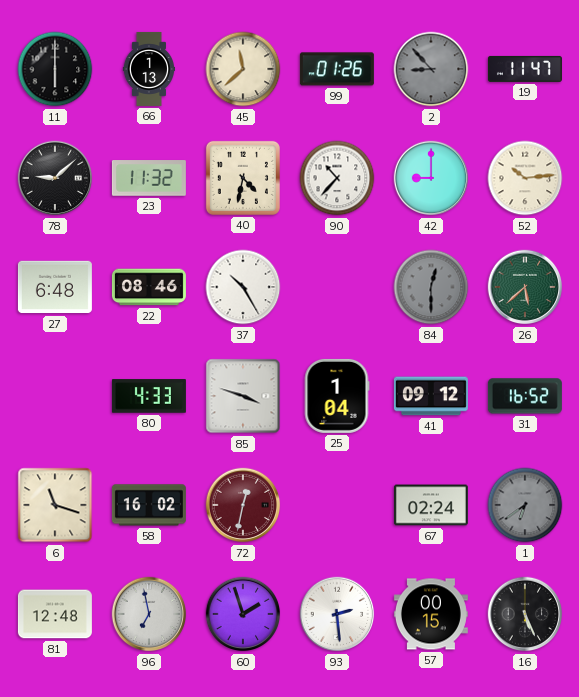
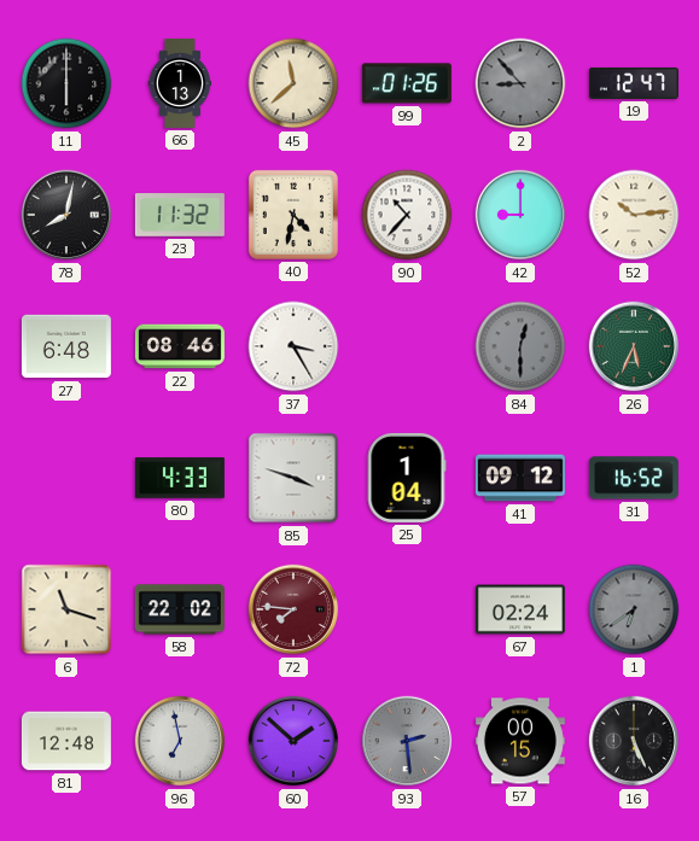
19: 11:47 -> 12:47 (634, 83)
78: 9:08 -> 8:02 (66, 215)
37: 10:25 -> 3:25 (293, 346)
26: 5:38 -> 5:34 (634, 346)
58: 16:02 -> 22:02 (180, 609)
72: 12:32 -> 7:46 (293, 609)
60: 1:57 -> 1:52 (293, 741)
93 dial: white -> grey (407, 741)
